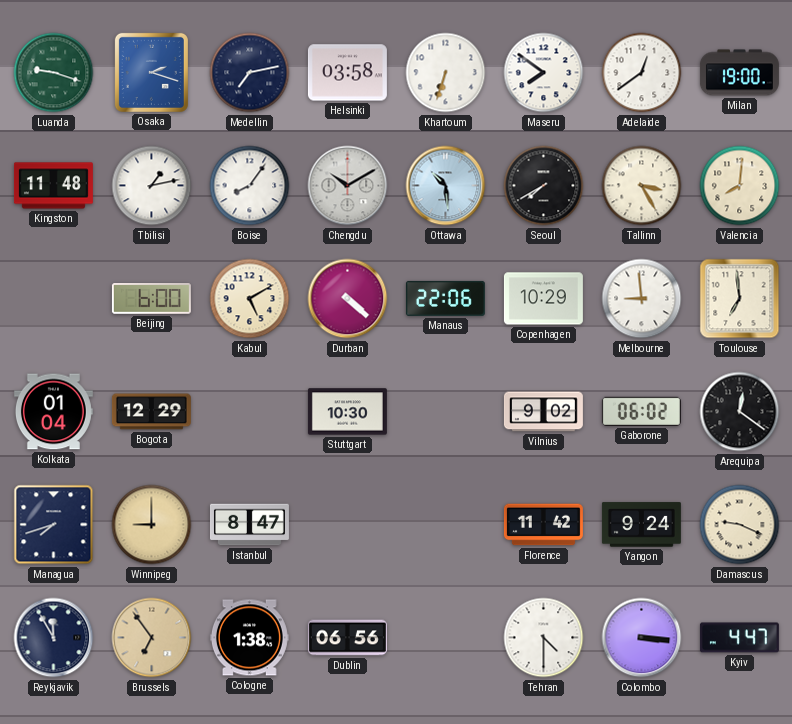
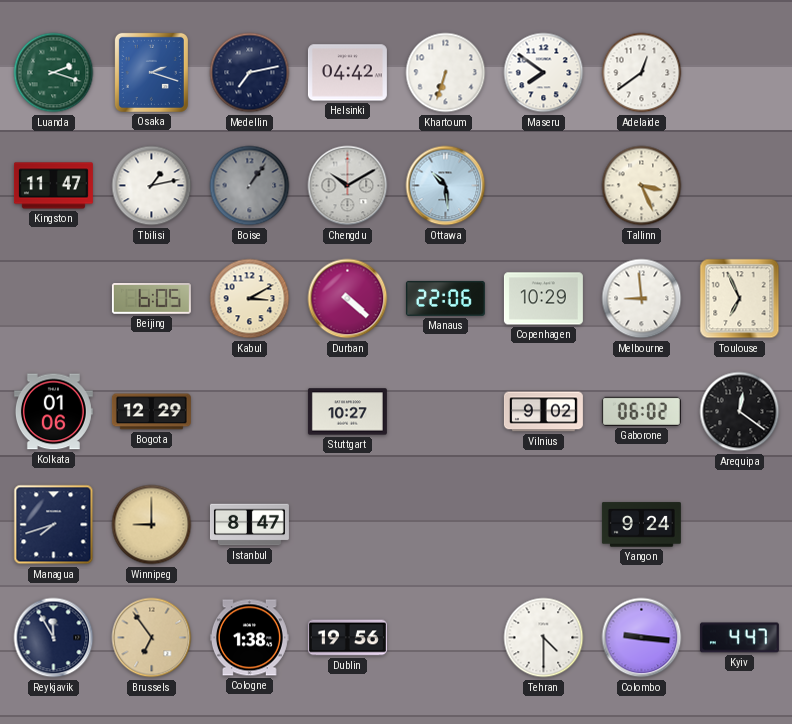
Luanda: 9:18 -> 2:18 (54, 73)
Helsinki: 03:58 -> 04:42 (347, 73)
Milan: 19:00 -> none (739, 73)
Kingston: 11:48 -> 11:47 (53, 186)
Boise: 8:06 -> 1:06 (250, 186)
Boise dial: white -> grey (250, 186)
Seoul: 7:40 -> none (544, 186)
Tallinn: 3:25 -> 3:26 (642, 186)
Valencia: 8:01 -> none (740, 186)
Beijing: 6:00 -> 6:05 (151, 299)
Kabul: 5:10 -> 3:10 (250, 299)
Toulouse: 6:59 -> 6:56 (740, 299)
Kolkata: 01:04 -> 01:06 (53, 412)
Stuttgart: 10:30 -> 10:27 (347, 412)
Florence: 11:42 -> none (543, 525)
Damascus: 9:19 -> none (740, 525)
Dublin: 06:56 -> 19:56 (347, 638)
Colombo: 3:16 -> 9:16 (642, 638)
